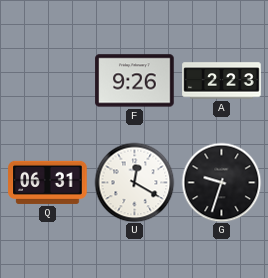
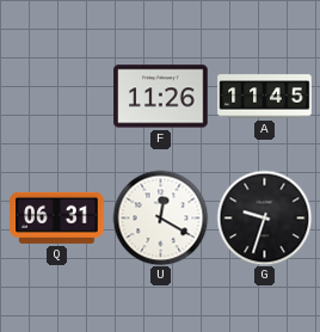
F: 9:26 -> 11:26 (161, 97)
A: 2:23 -> 11:45 (265, 97)
